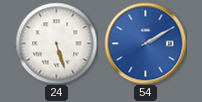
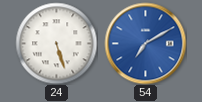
54: 2:10 -> 7:10 (145, 43)
